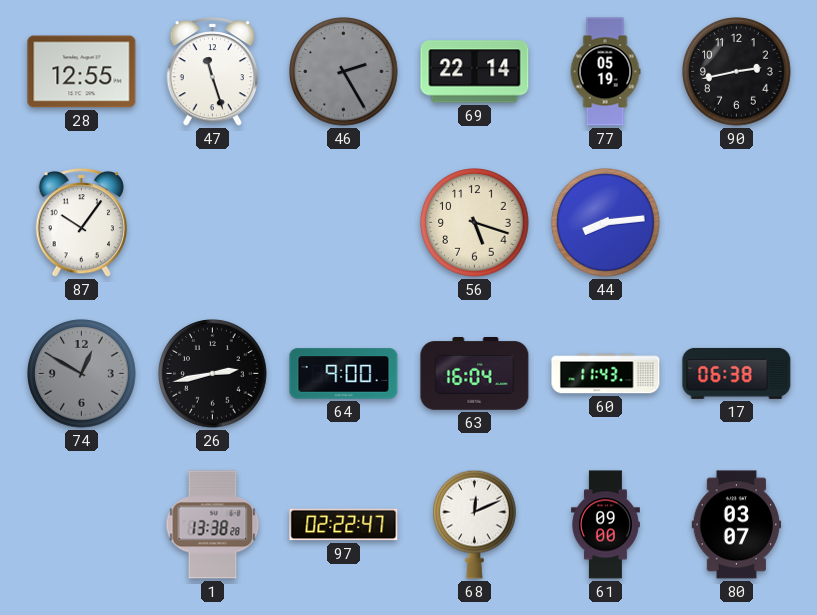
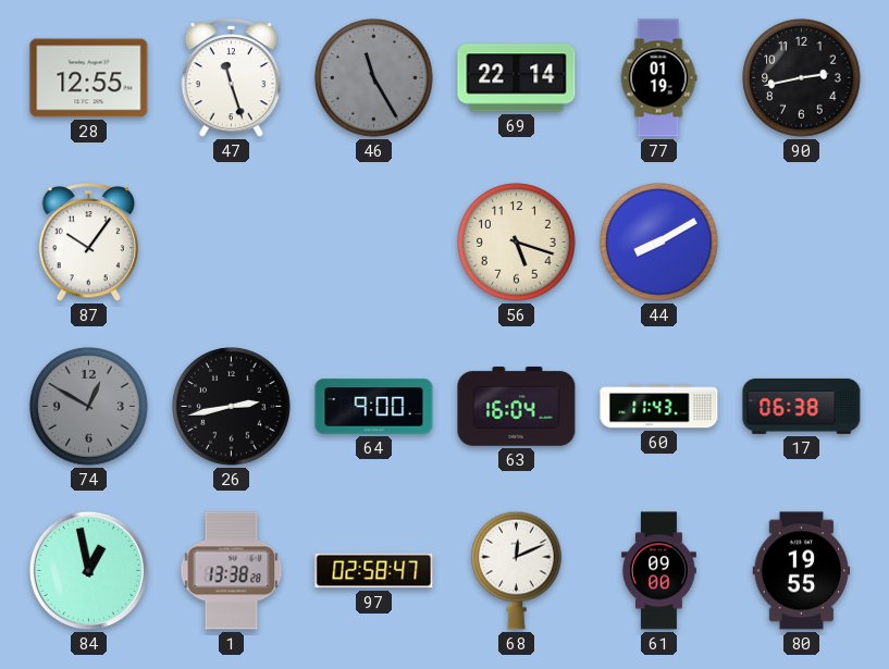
46: 2:25 -> 11:25 (374, 78)
77: 05:19 -> 01:19 (658, 78)
44: 8:14 -> 8:10 (659, 243)
84: none -> 12:58 (88, 570)
97: 02:22 -> 02:58 (374, 571)
80: 03:07 -> 19:55 (802, 571)
